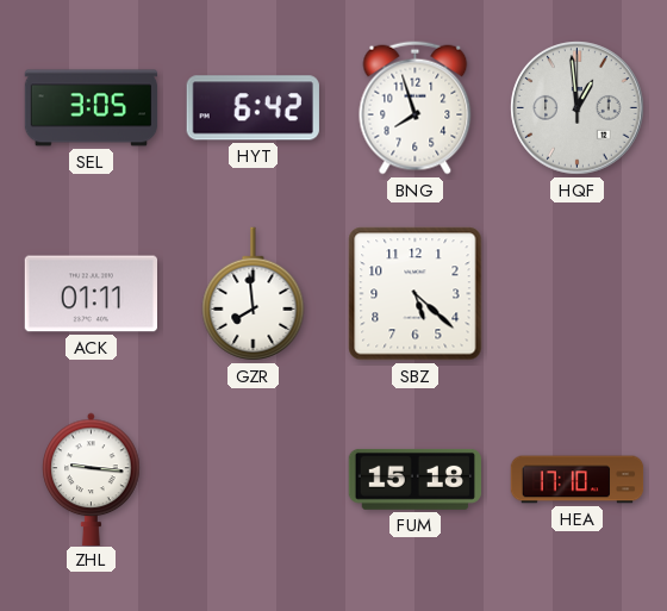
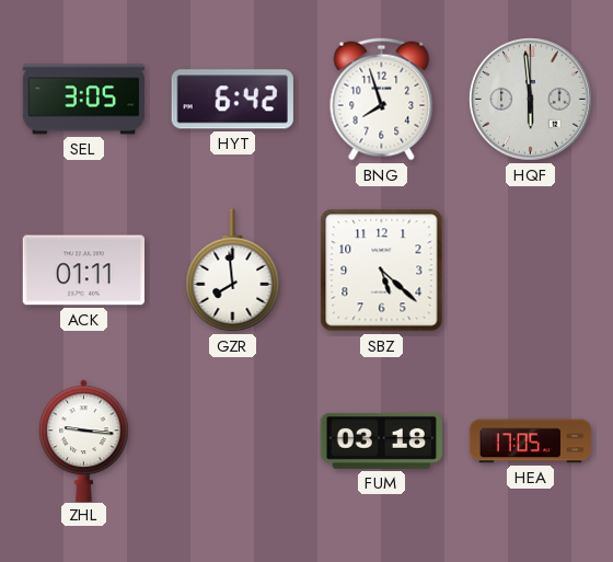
HQF: 12:59 -> 5:59 (531, 100)
FUM: 15:18 -> 03:18 (381, 440)
HEA: 17:10 -> 17:05 (531, 441)
